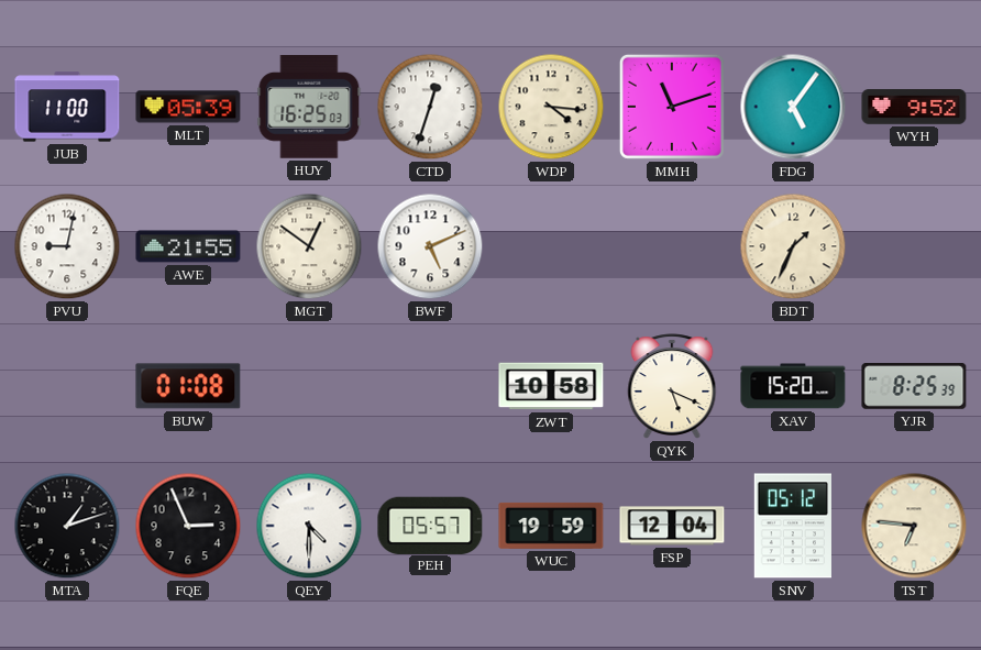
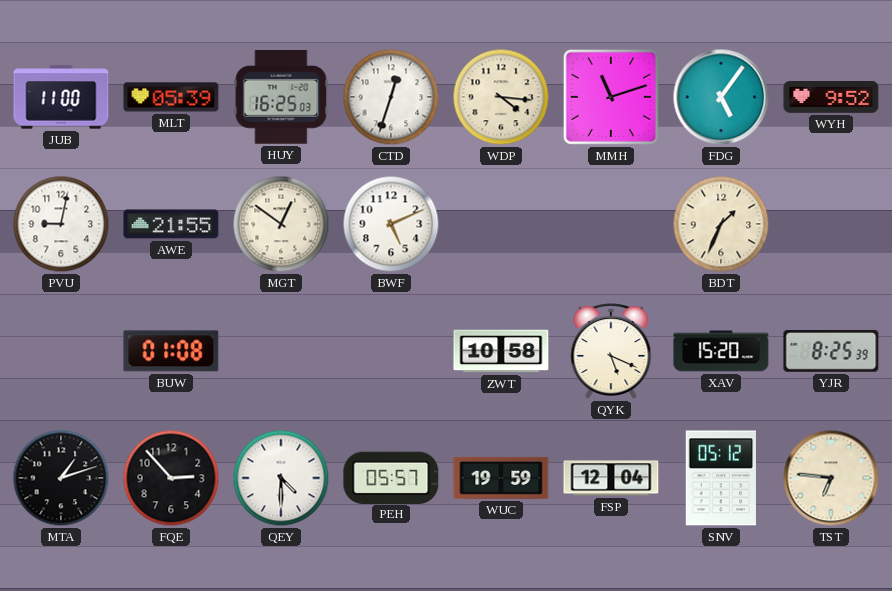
FQE: 2:56 -> 2:53 (171, 478)
